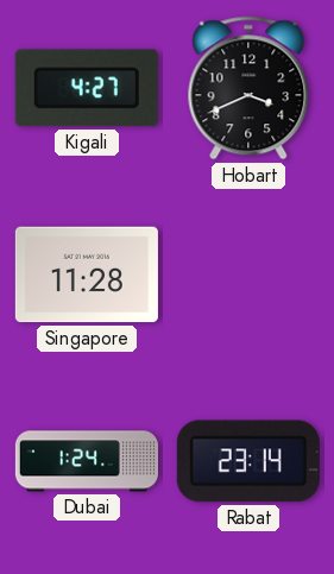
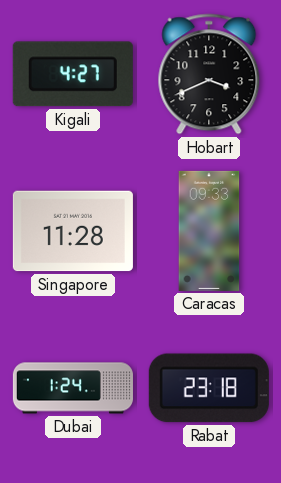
Caracas: none -> 09:33 (209, 231)
Rabat: 23:14 -> 23:18 (209, 388)
